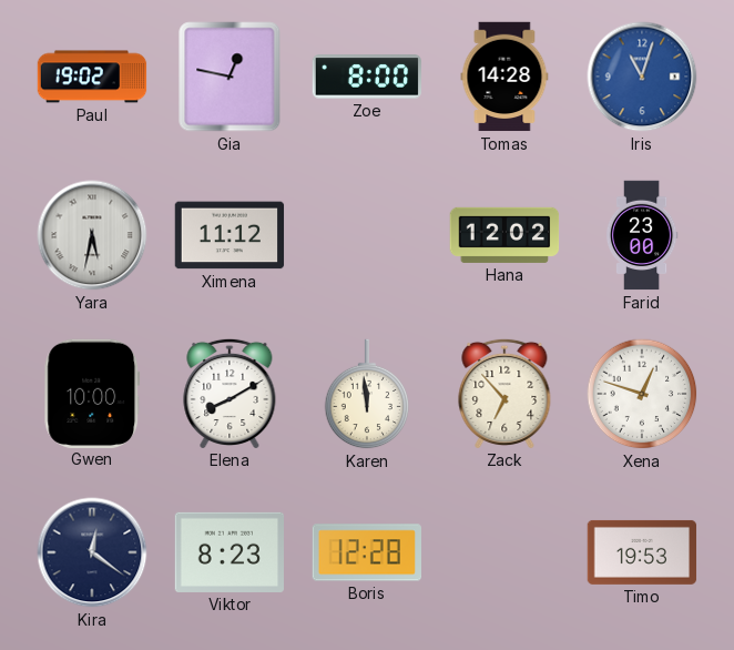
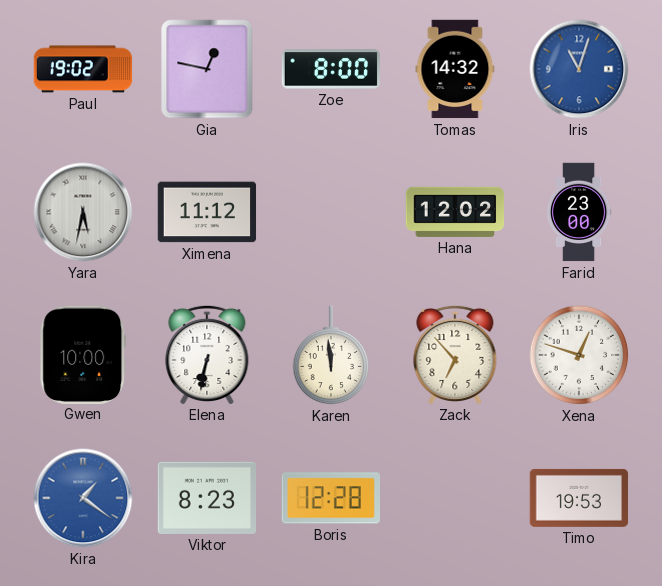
Tomas: 14:28 -> 14:32 (455, 69)
Elena: 8:10 -> 6:32 (207, 354)
Kira: 12:21 -> 1:21 (83, 498)
Kira dial: navy -> blue (83, 498)
